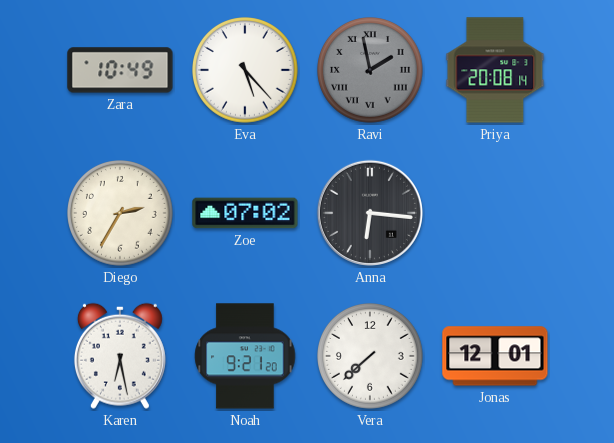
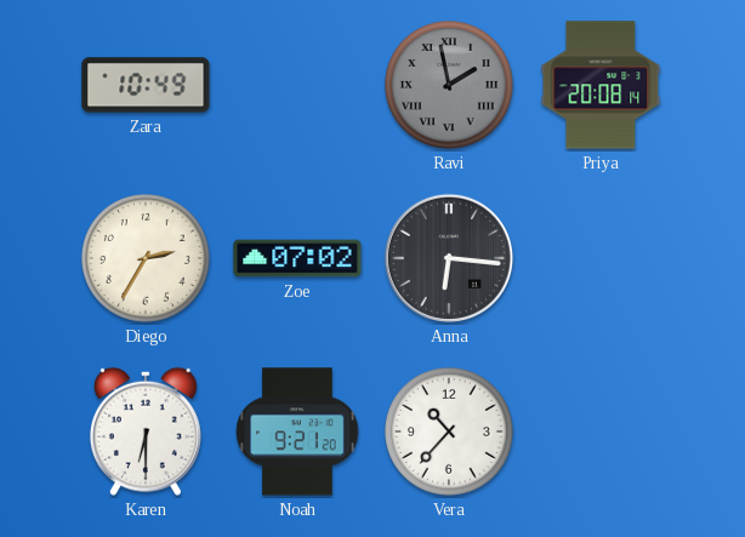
Eva: 5:23 -> none (246, 71)
Karen: 6:28 -> 6:30 (146, 432)
Vera: 7:38 -> 10:37 (450, 433)
Jonas: 12:01 -> none (495, 356)
